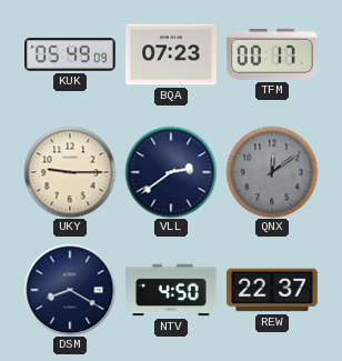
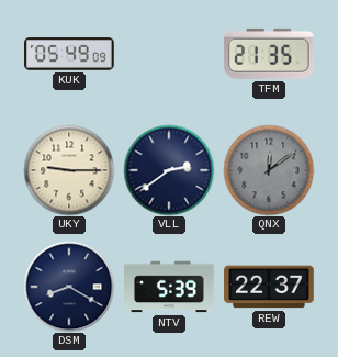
BQA: 07:23 -> none (172, 54)
TFM: 00:17 -> 21:35 (270, 54)
NTV: 4:50 -> 5:39 (170, 287)
